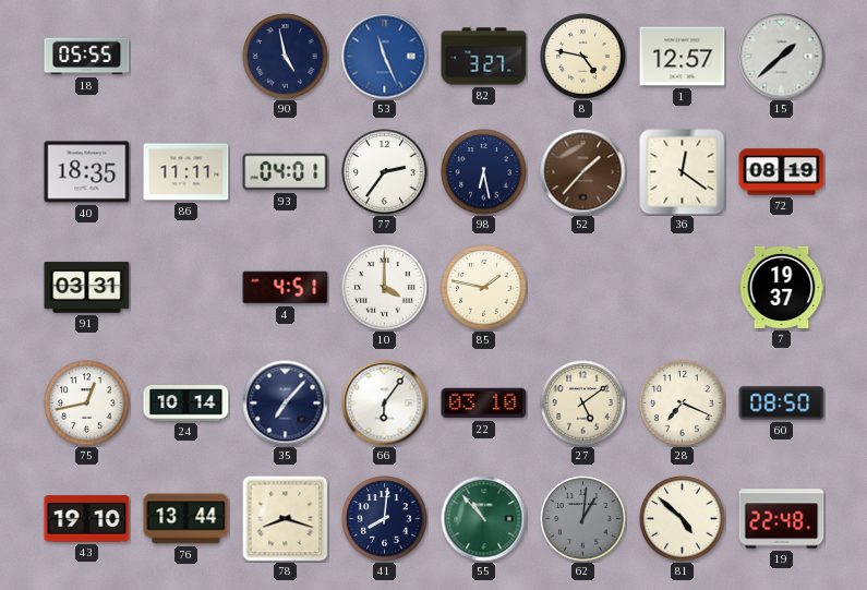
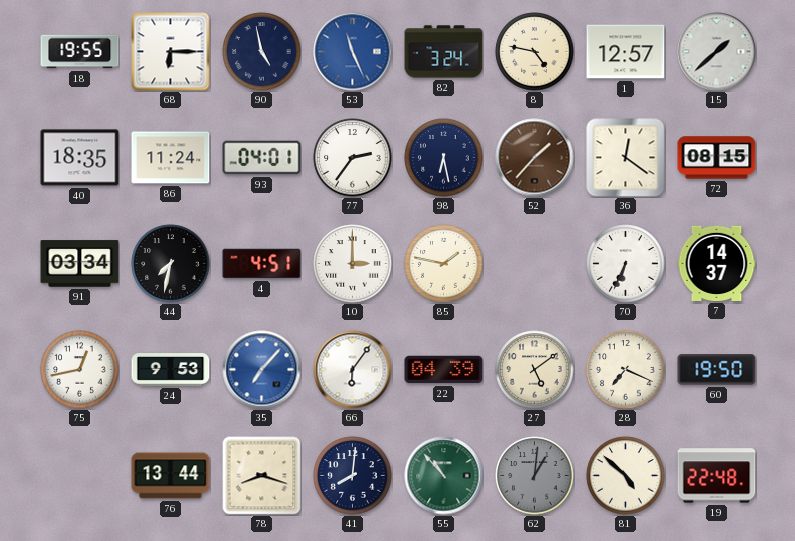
18: 05:55 -> 19:55 (80, 52)
68: none -> 6:15 (171, 52)
82: 3:27 -> 3:24 (444, 52)
86: 11:11 -> 11:24 (171, 158)
72: 08:19 -> 08:15 (717, 158)
91: 03:31 -> 03:34 (80, 264)
44: none -> 7:32 (171, 264)
10: 4:00 -> 3:00 (353, 264)
70: none -> 6:34 (626, 264)
7: 19:37 -> 14:37 (717, 263)
24: 10:14 -> 9:53 (171, 370)
35 dial: navy -> blue (262, 370)
22: 03:10 -> 04:39 (444, 370)
60: 08:50 -> 19:50 (717, 370)
43: 19:10 -> none (87, 519)
